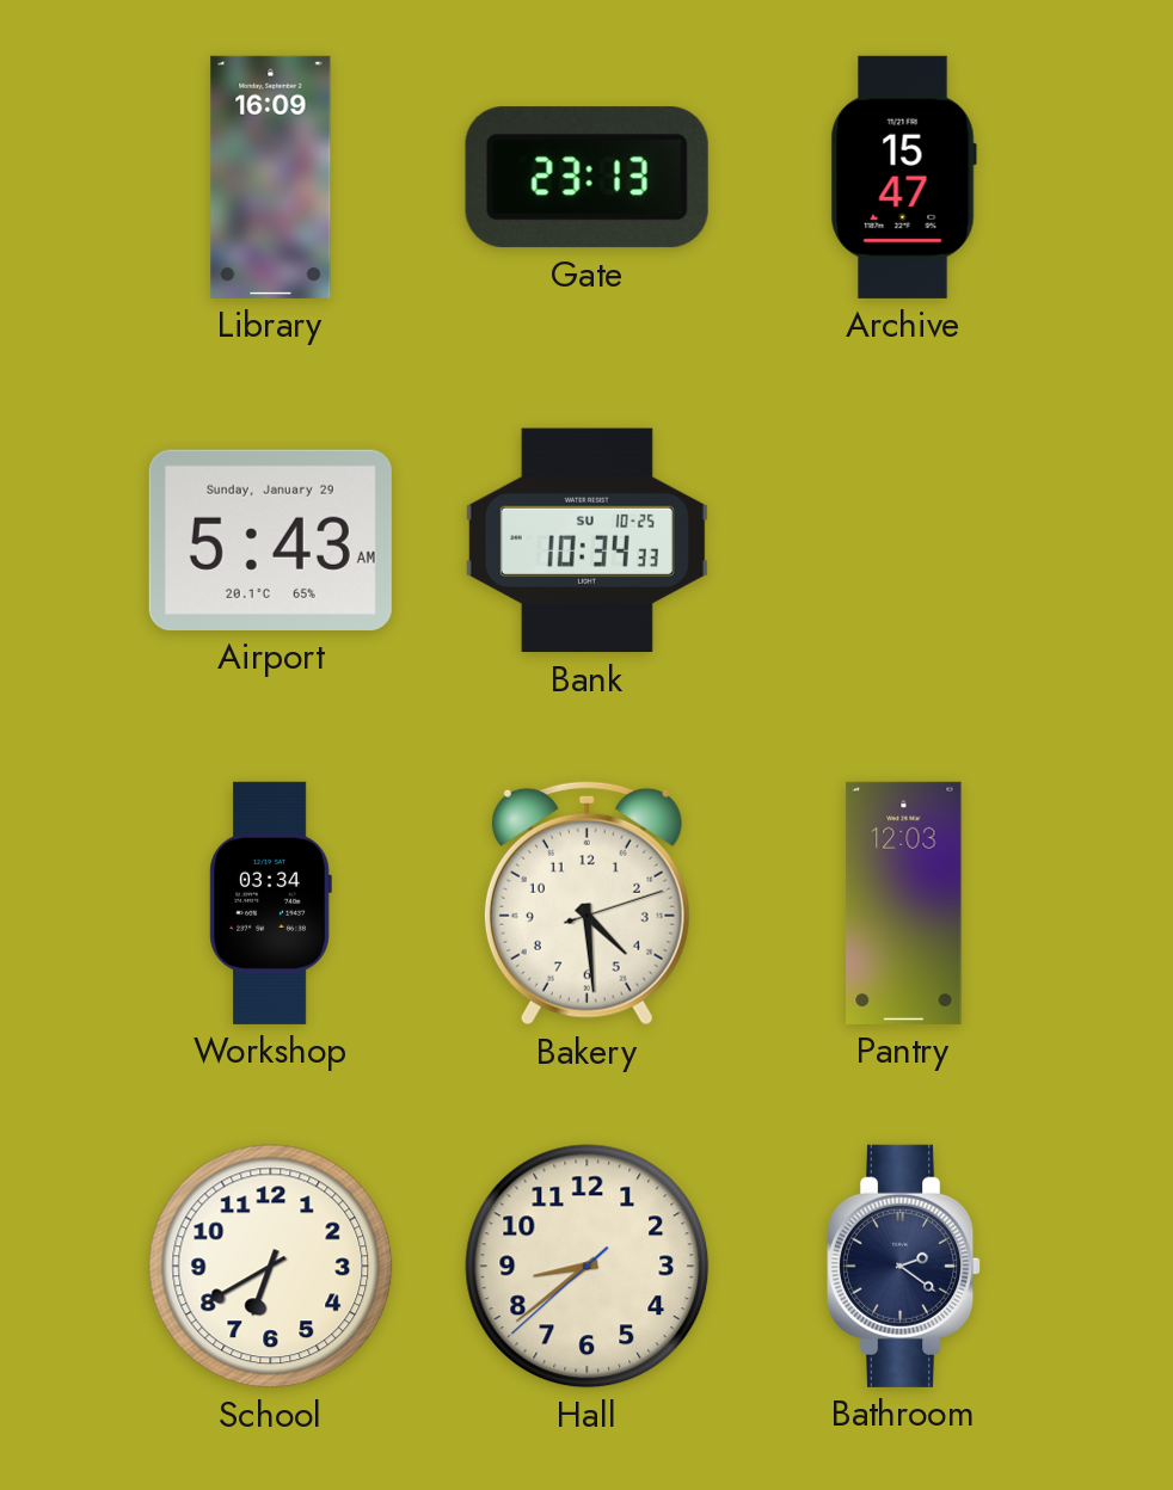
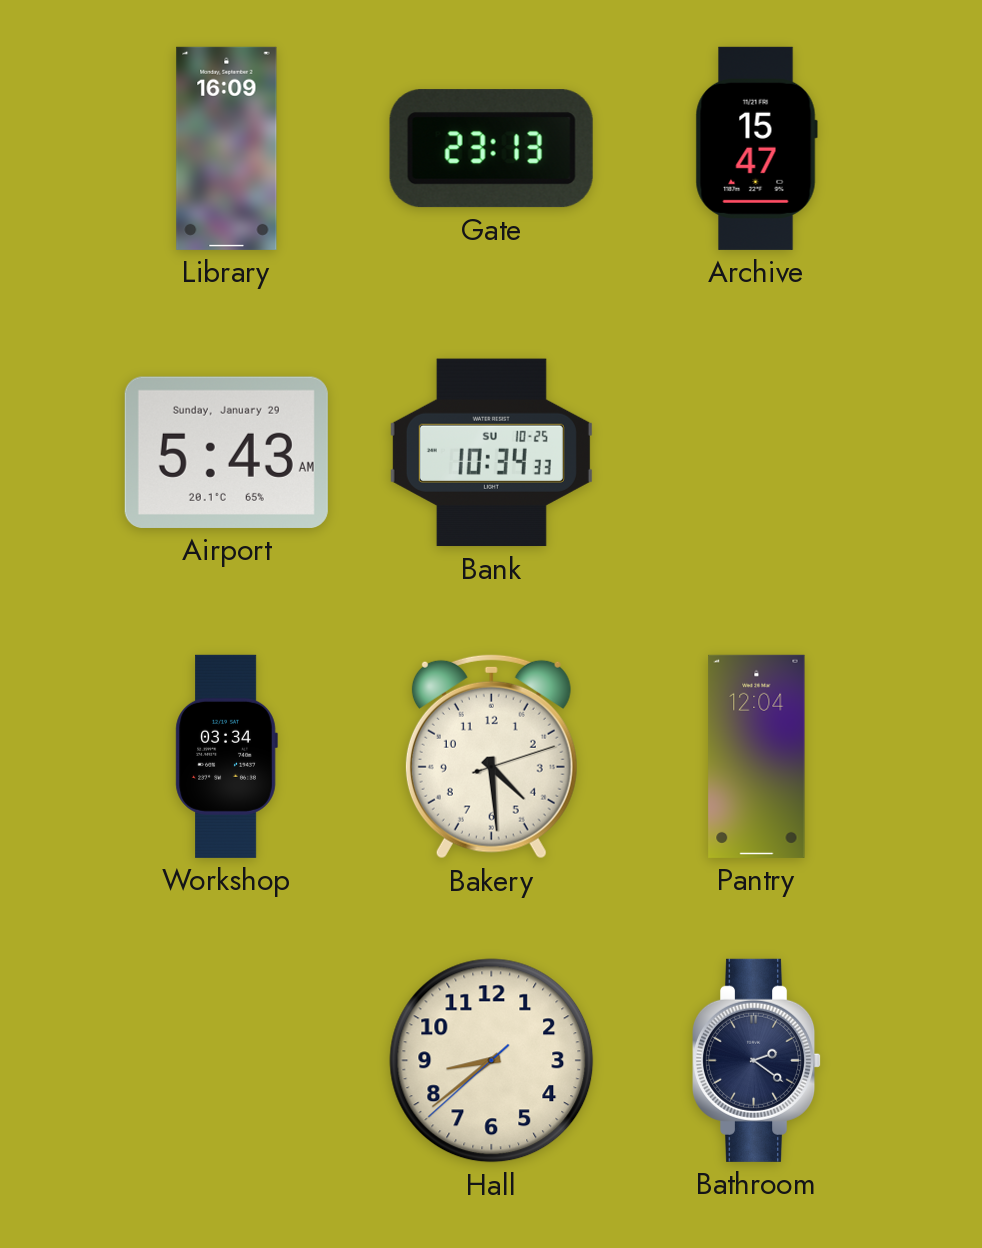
Pantry: 12:03 -> 12:04 (757, 756)
School: 6:40 -> none (271, 1267)
